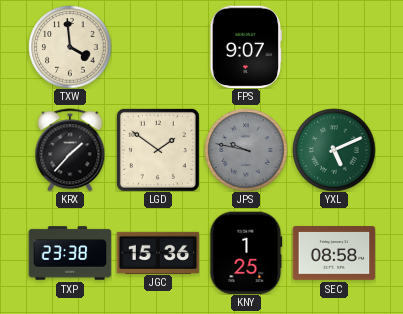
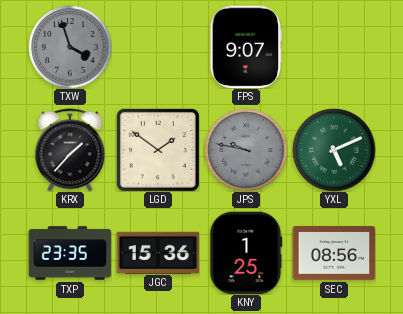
TXW: 3:59 -> 3:57 (70, 47)
TXW dial: cream -> grey (70, 47)
TXP: 23:38 -> 23:35 (70, 253)
SEC: 08:58 -> 08:56 (334, 254)
